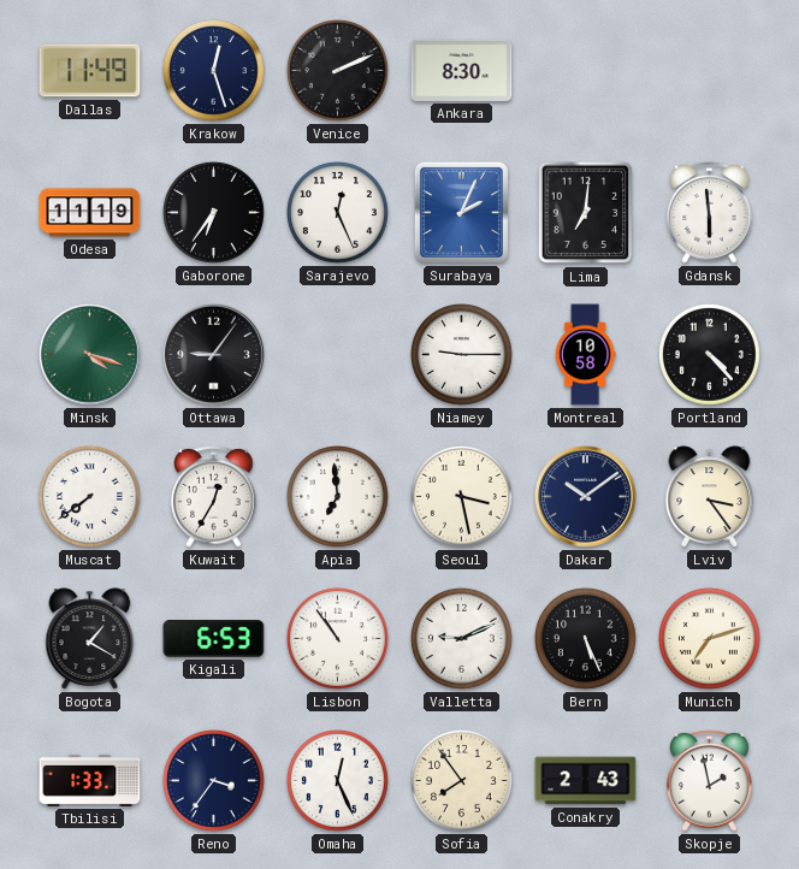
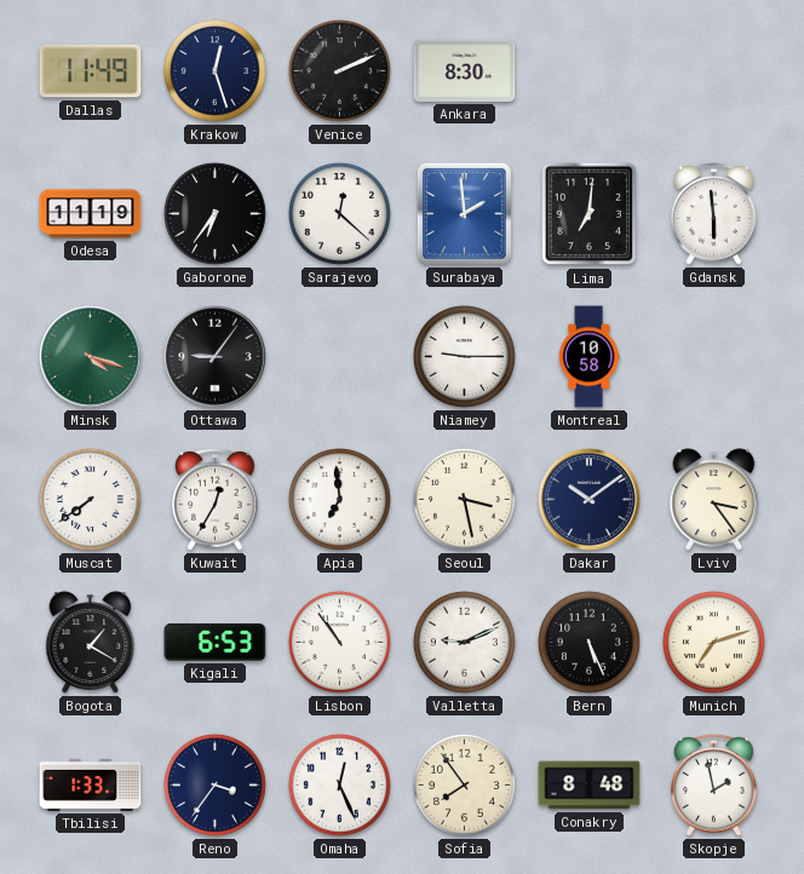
Sarajevo: 12:26 -> 12:22 (339, 213)
Surabaya: 2:04 -> 1:59 (464, 213)
Portland: 4:23 -> none (709, 354)
Conakry: 2:43 -> 8:48 (590, 786)
